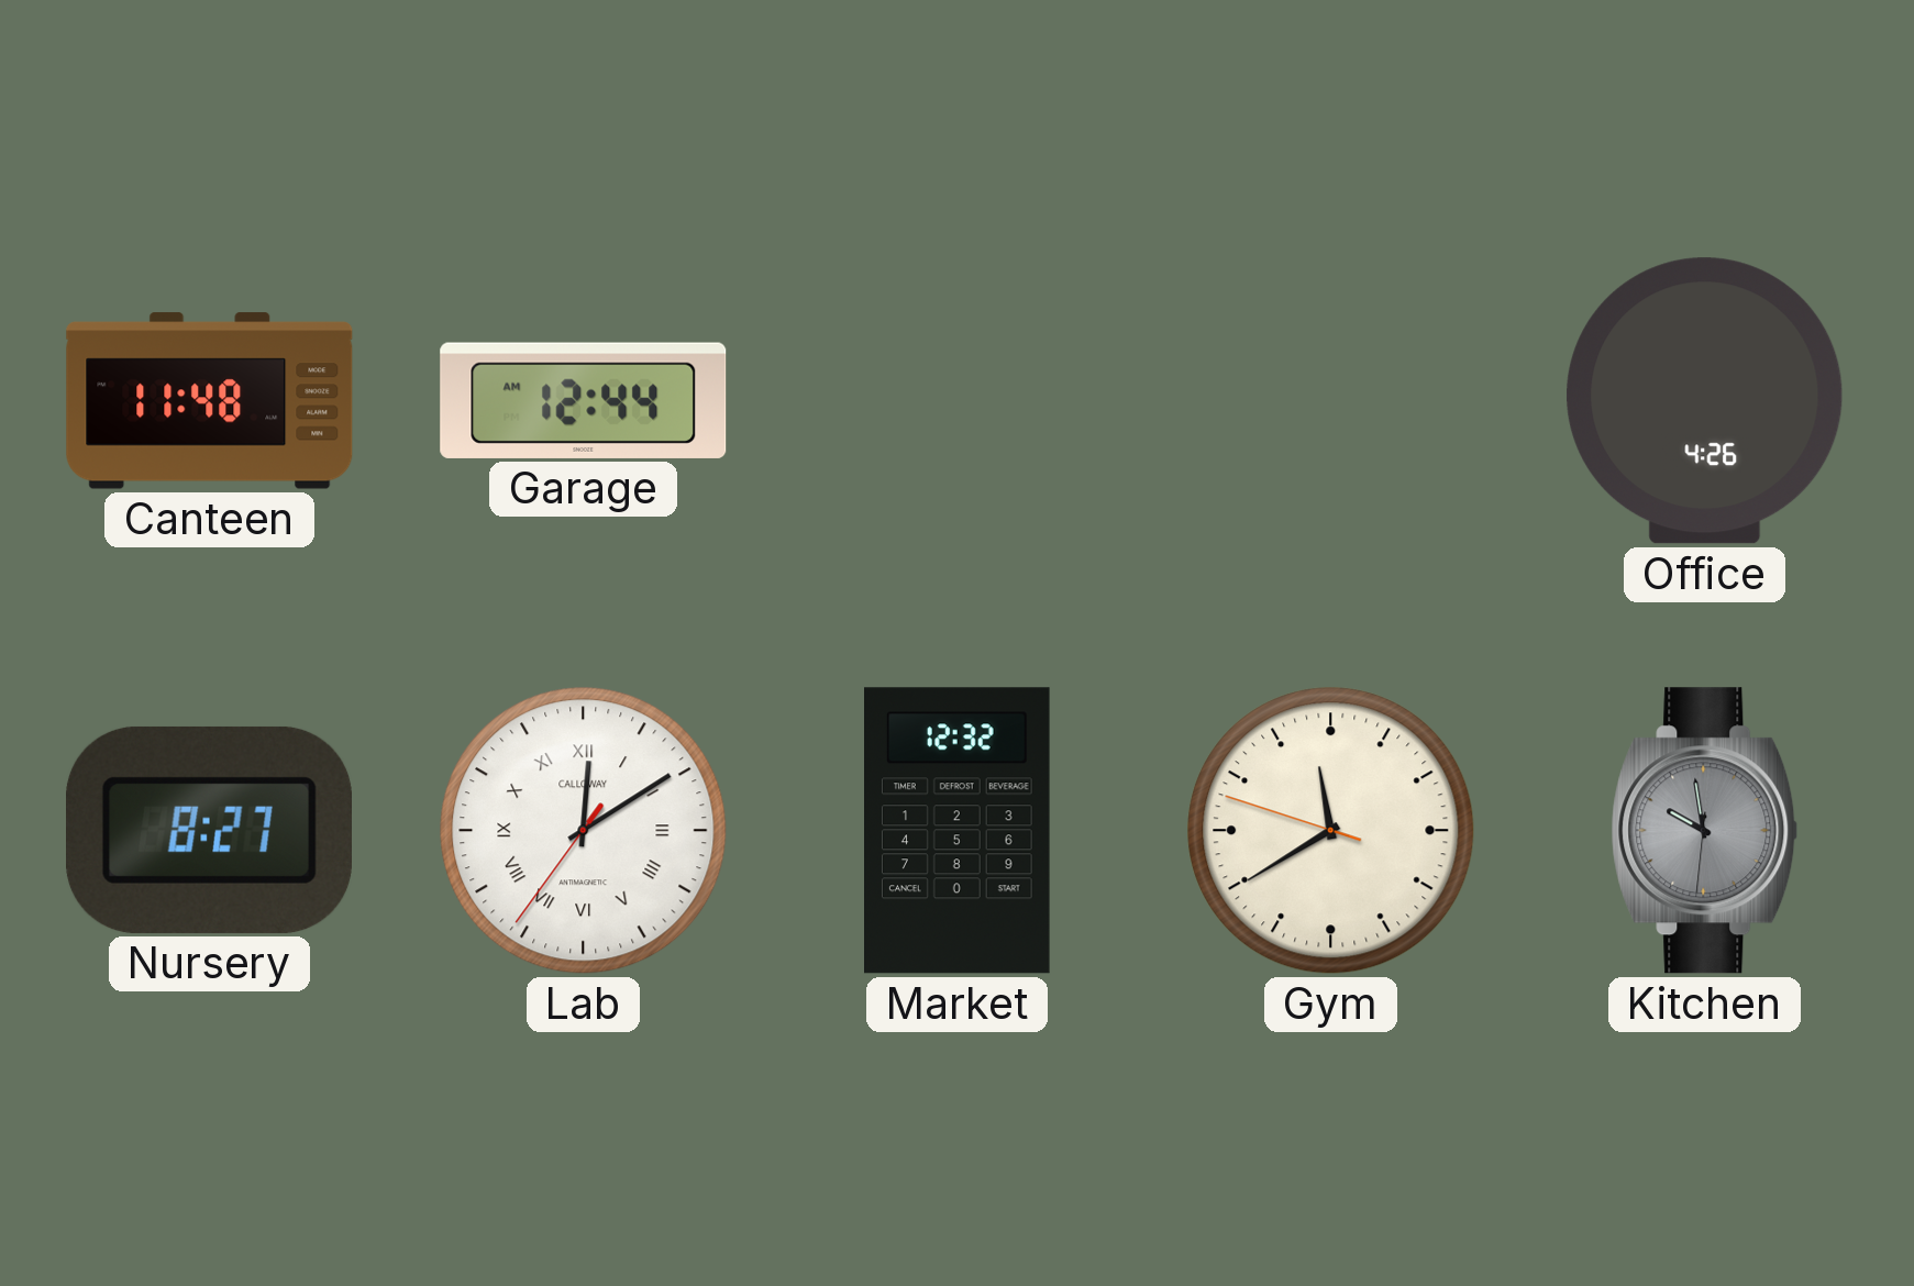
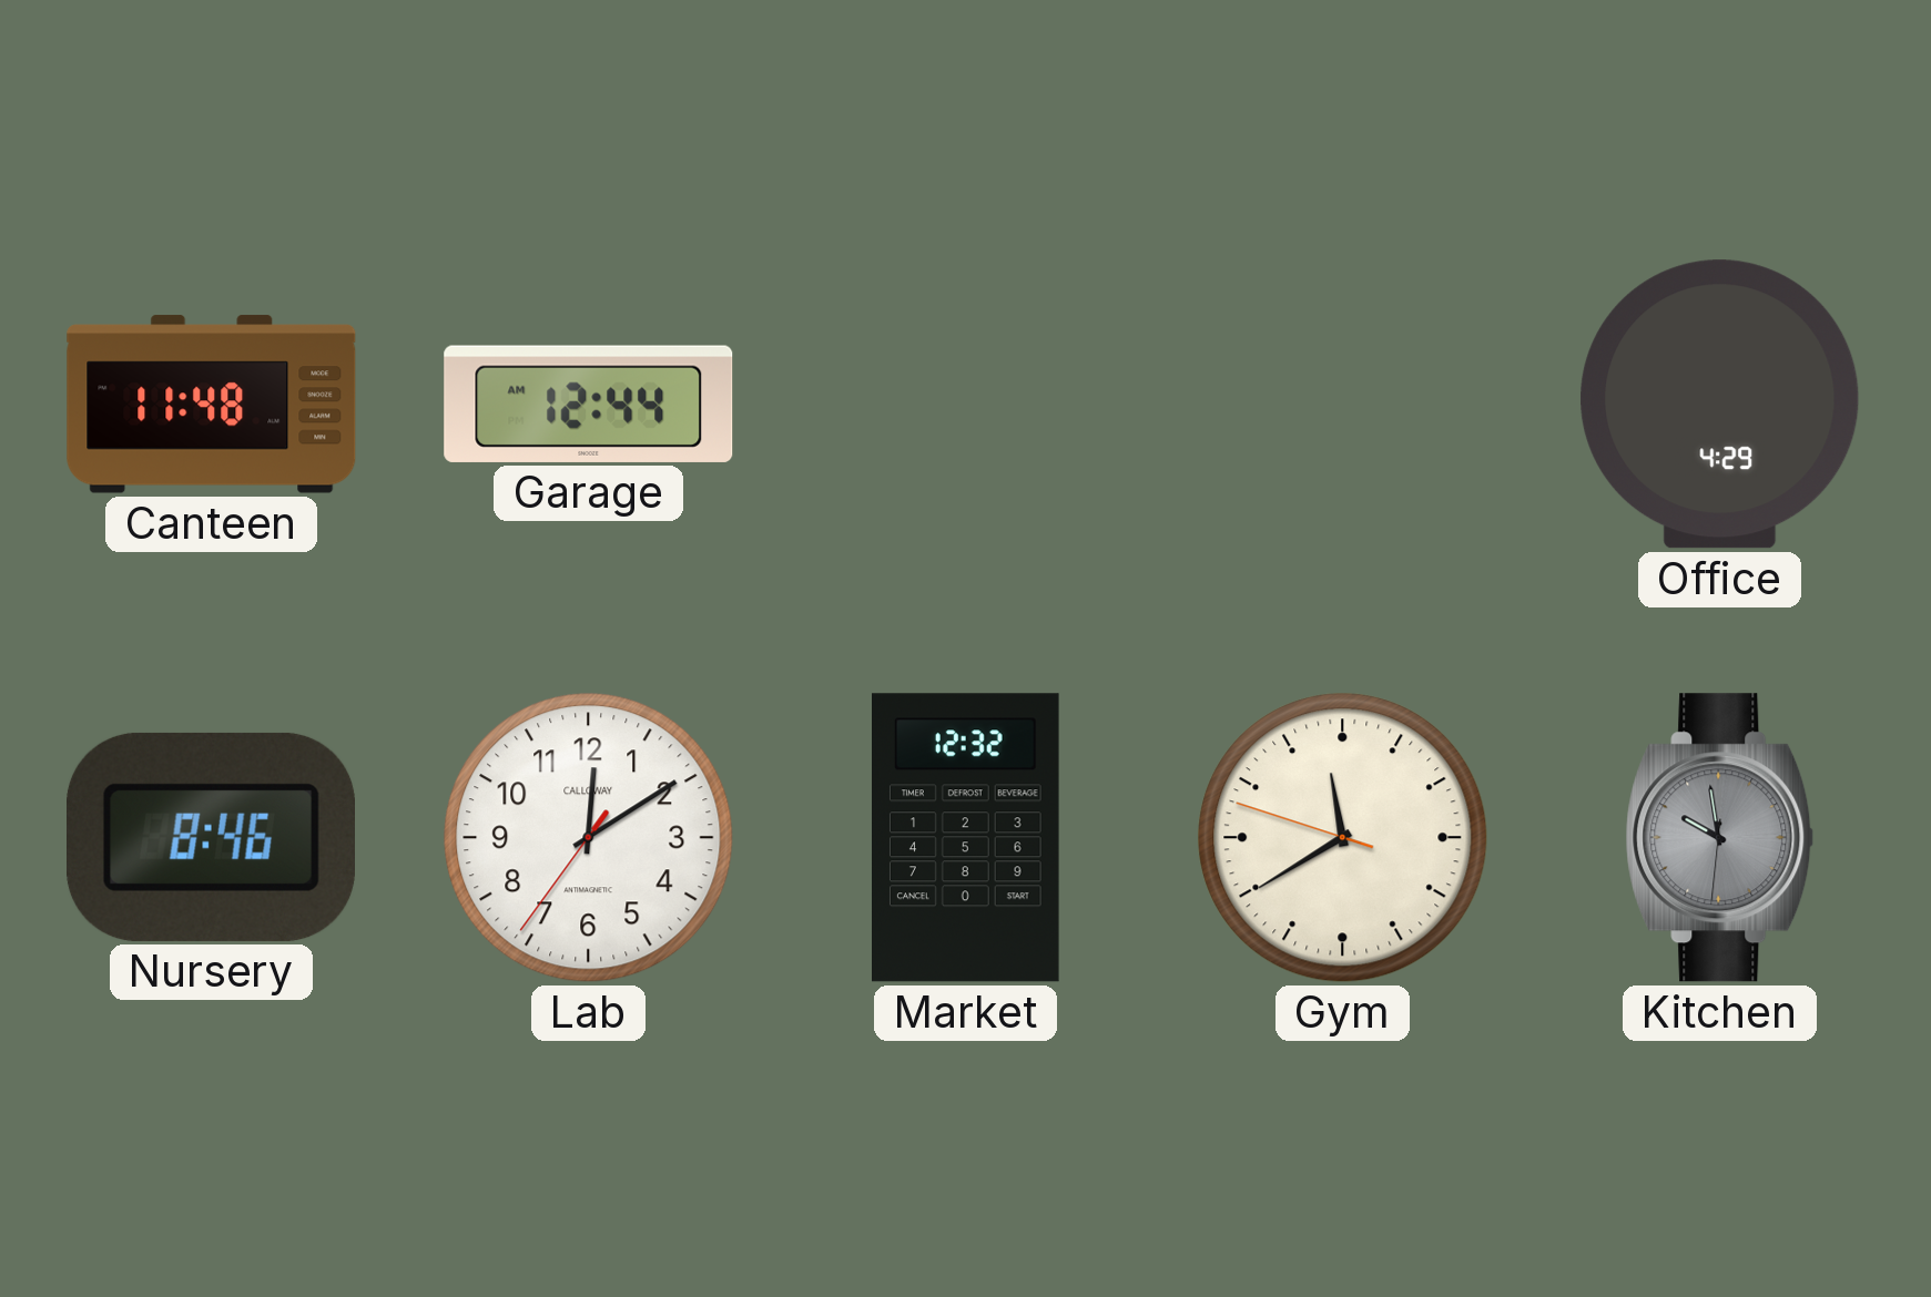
Office: 4:26 -> 4:29 (1720, 405)
Nursery: 8:27 -> 8:46 (211, 837)
Lab numerals: Roman -> Arabic (589, 838)
